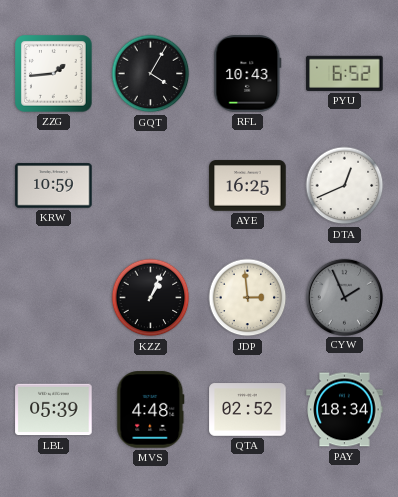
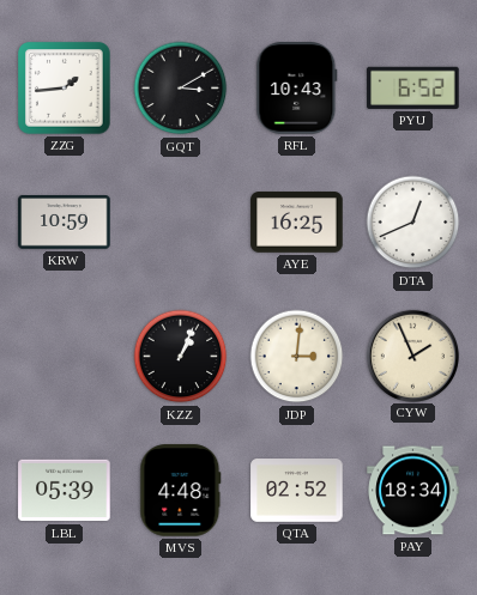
GQT: 4:05 -> 3:10 (181, 89)
JDP: 2:59 -> 3:01 (297, 357)
CYW dial: grey -> cream (412, 356)
